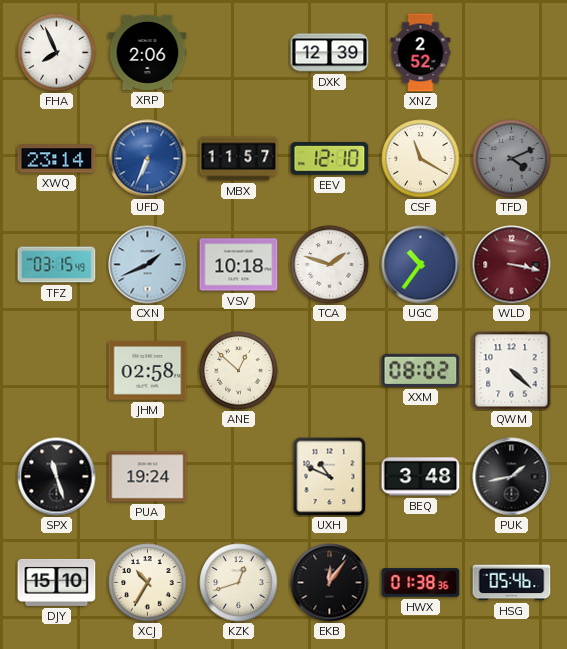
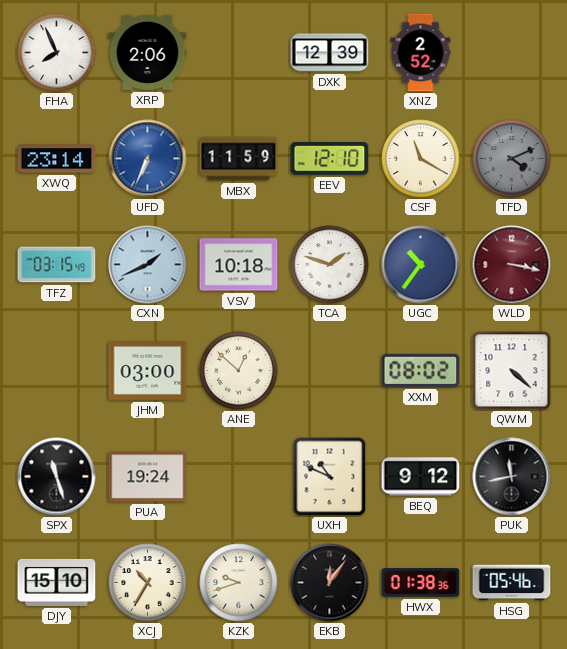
MBX: 11:57 -> 11:59 (239, 159)
JHM: 02:58 -> 03:00 (148, 371)
BEQ: 3:48 -> 9:12 (421, 477)
PUK: 1:43 -> 11:43 (512, 477)
KZK: 12:42 -> 9:42 (239, 583)
